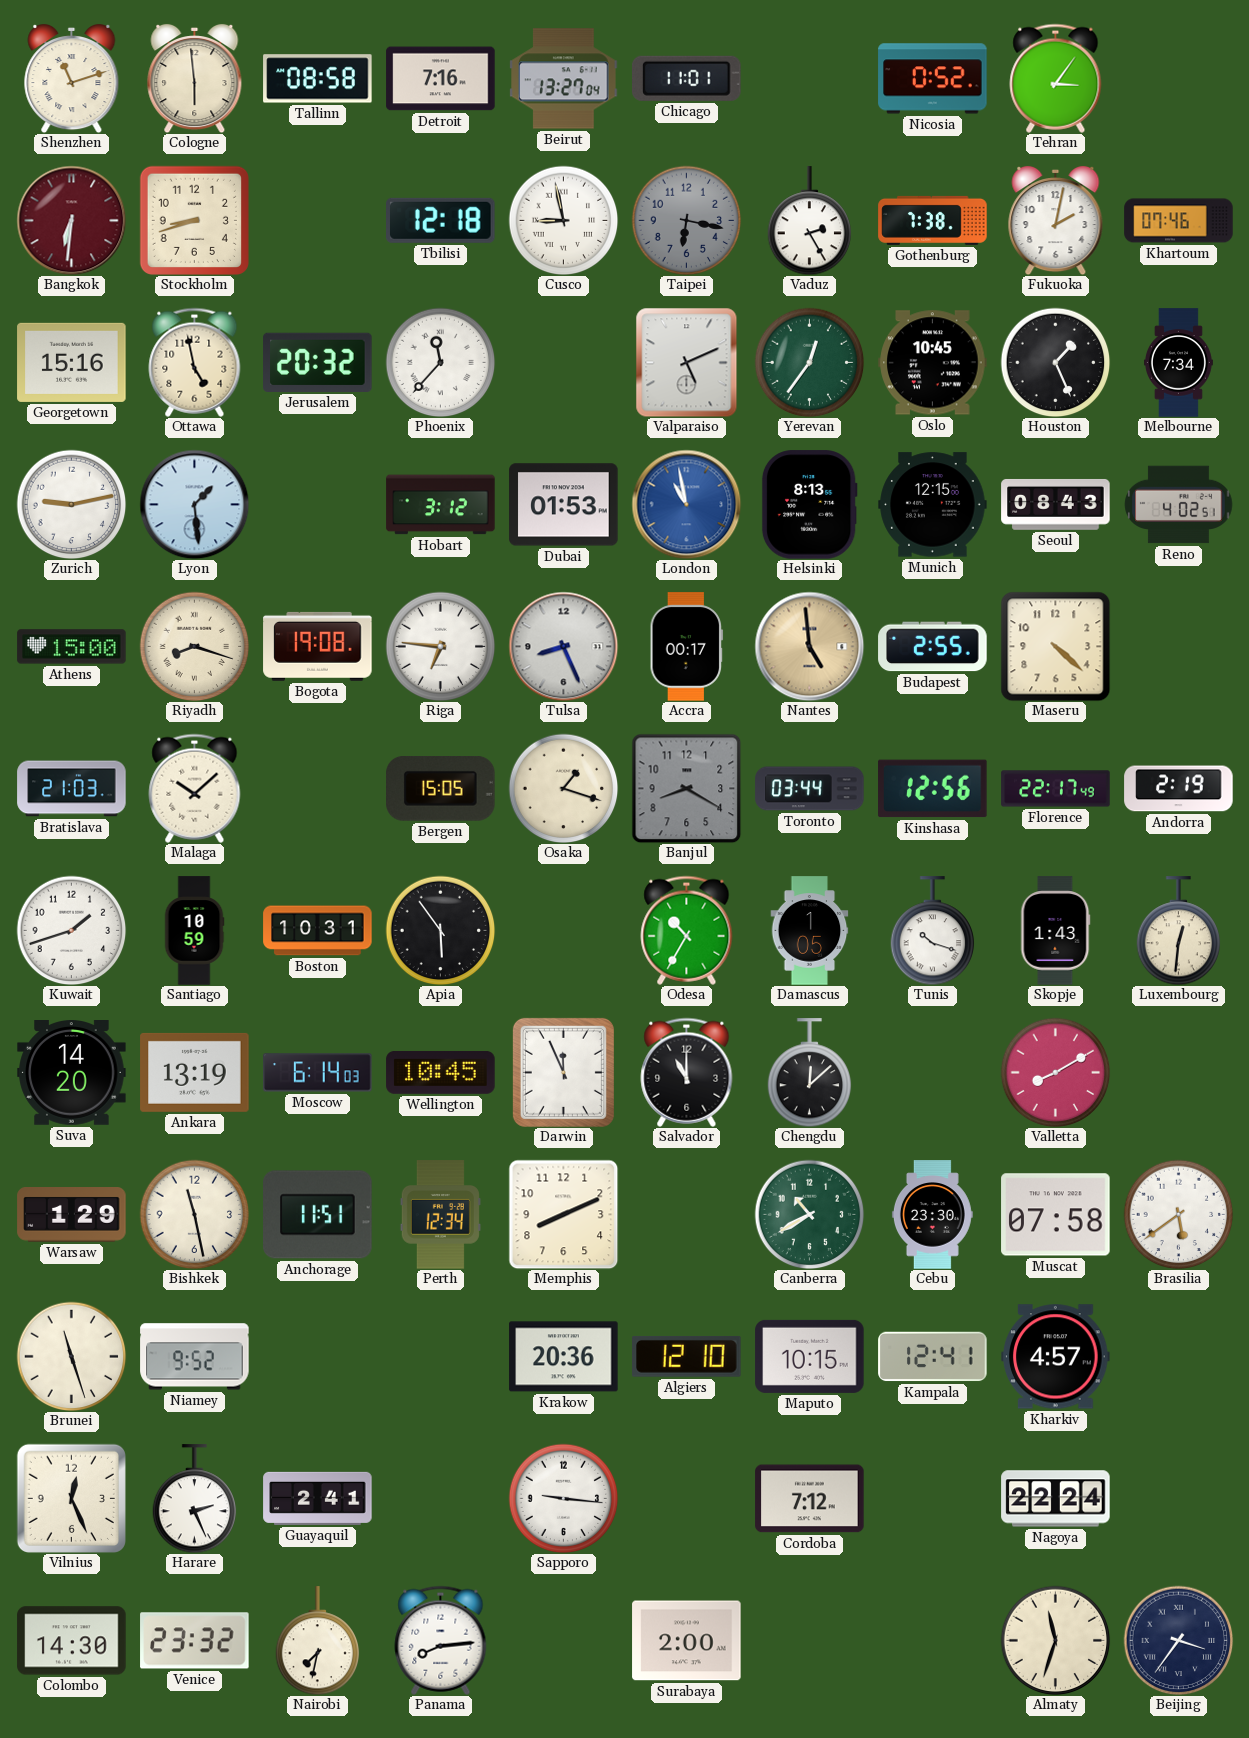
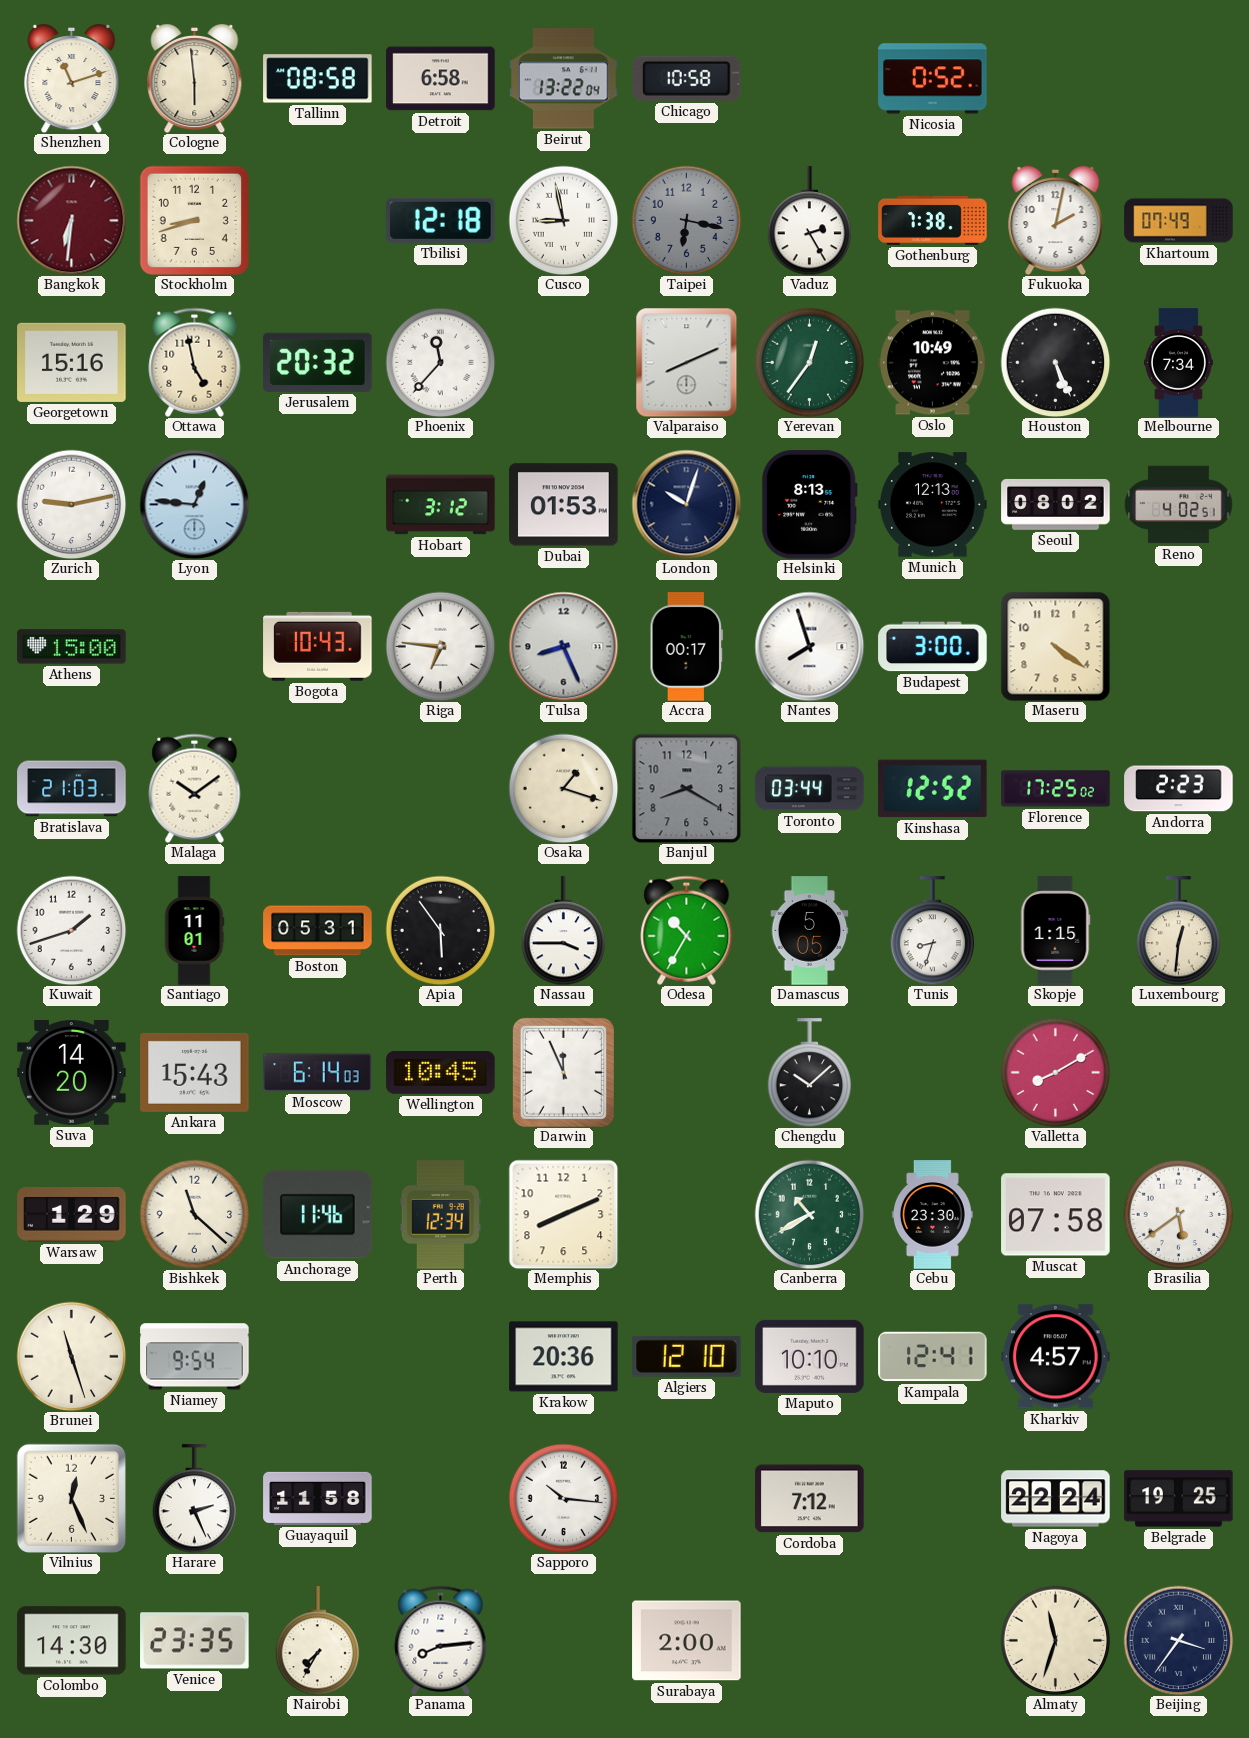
Detroit: 7:16 -> 6:58 (441, 79)
Beirut: 13:27 -> 13:22 (564, 79)
Chicago: 11:01 -> 10:58 (687, 78)
Tehran: 3:06 -> none (1056, 78)
Khartoum: 07:46 -> 07:49 (1179, 221)
Valparaiso: 5:11 -> 8:11 (687, 362)
Oslo: 10:45 -> 10:49 (933, 363)
Houston: 1:26 -> 5:26 (1055, 362)
Lyon: 1:29 -> 12:46 (194, 504)
London: 10:58 -> 10:03 (686, 504)
London dial: blue -> navy (686, 504)
Munich: 12:15 -> 12:13 (933, 505)
Seoul: 08:43 -> 08:02 (1056, 504)
Riyadh: 8:18 -> none (194, 646)
Bogota: 19:08 -> 10:43 (318, 646)
Nantes: 4:59 -> 7:57 (809, 646)
Nantes dial: champagne -> white (809, 646)
Budapest: 2:55 -> 3:00 (933, 647)
Maseru: 4:22 -> 4:21 (1055, 646)
Malaga: 10:08 -> 10:09 (195, 788)
Bergen: 15:05 -> none (441, 789)
Kinshasa: 12:56 -> 12:52 (933, 789)
Florence: 22:17 -> 17:25 (1056, 789)
Andorra: 2:19 -> 2:23 (1179, 789)
Santiago: 10:59 -> 11:01 (194, 931)
Boston: 10:31 -> 05:31 (318, 931)
Nassau: none -> 3:45 (564, 931)
Damascus: 1:05 -> 5:05 (810, 931)
Tunis: 10:18 -> 8:33 (933, 931)
Skopje: 1:43 -> 1:15 (1055, 931)
Ankara: 13:19 -> 15:43 (195, 1072)
Salvador: 11:00 -> none (687, 1072)
Chengdu: 12:08 -> 10:08 (810, 1073)
Bishkek: 11:28 -> 11:22 (194, 1214)
Anchorage: 11:51 -> 11:46 (318, 1215)
Niamey: 9:52 -> 9:54 (195, 1357)
Maputo: 10:15 -> 10:10 (810, 1356)
Guayaquil: 2:41 -> 11:58 (318, 1498)
Sapporo: 9:16 -> 10:16 (563, 1498)
Belgrade: none -> 19:25 (1179, 1499)
Venice: 23:32 -> 23:35 (195, 1641)
Nairobi: 7:32 -> 7:35 (318, 1641)
